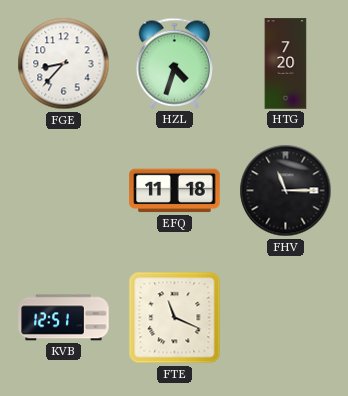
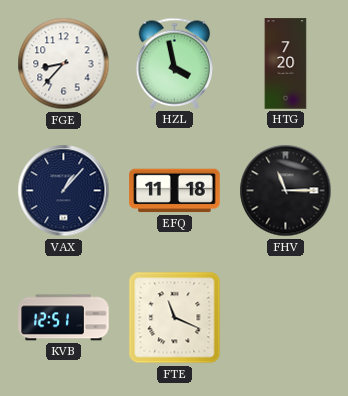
HZL: 4:33 -> 3:58 (175, 63)
VAX: none -> 1:07 (64, 191)
